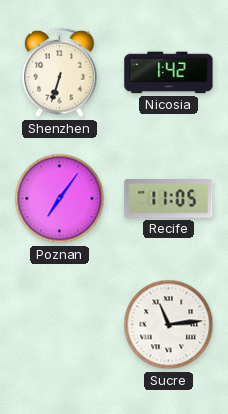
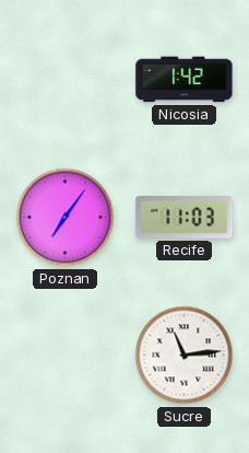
Shenzhen: 6:33 -> none (60, 73)
Recife: 11:05 -> 11:03 (185, 218)
